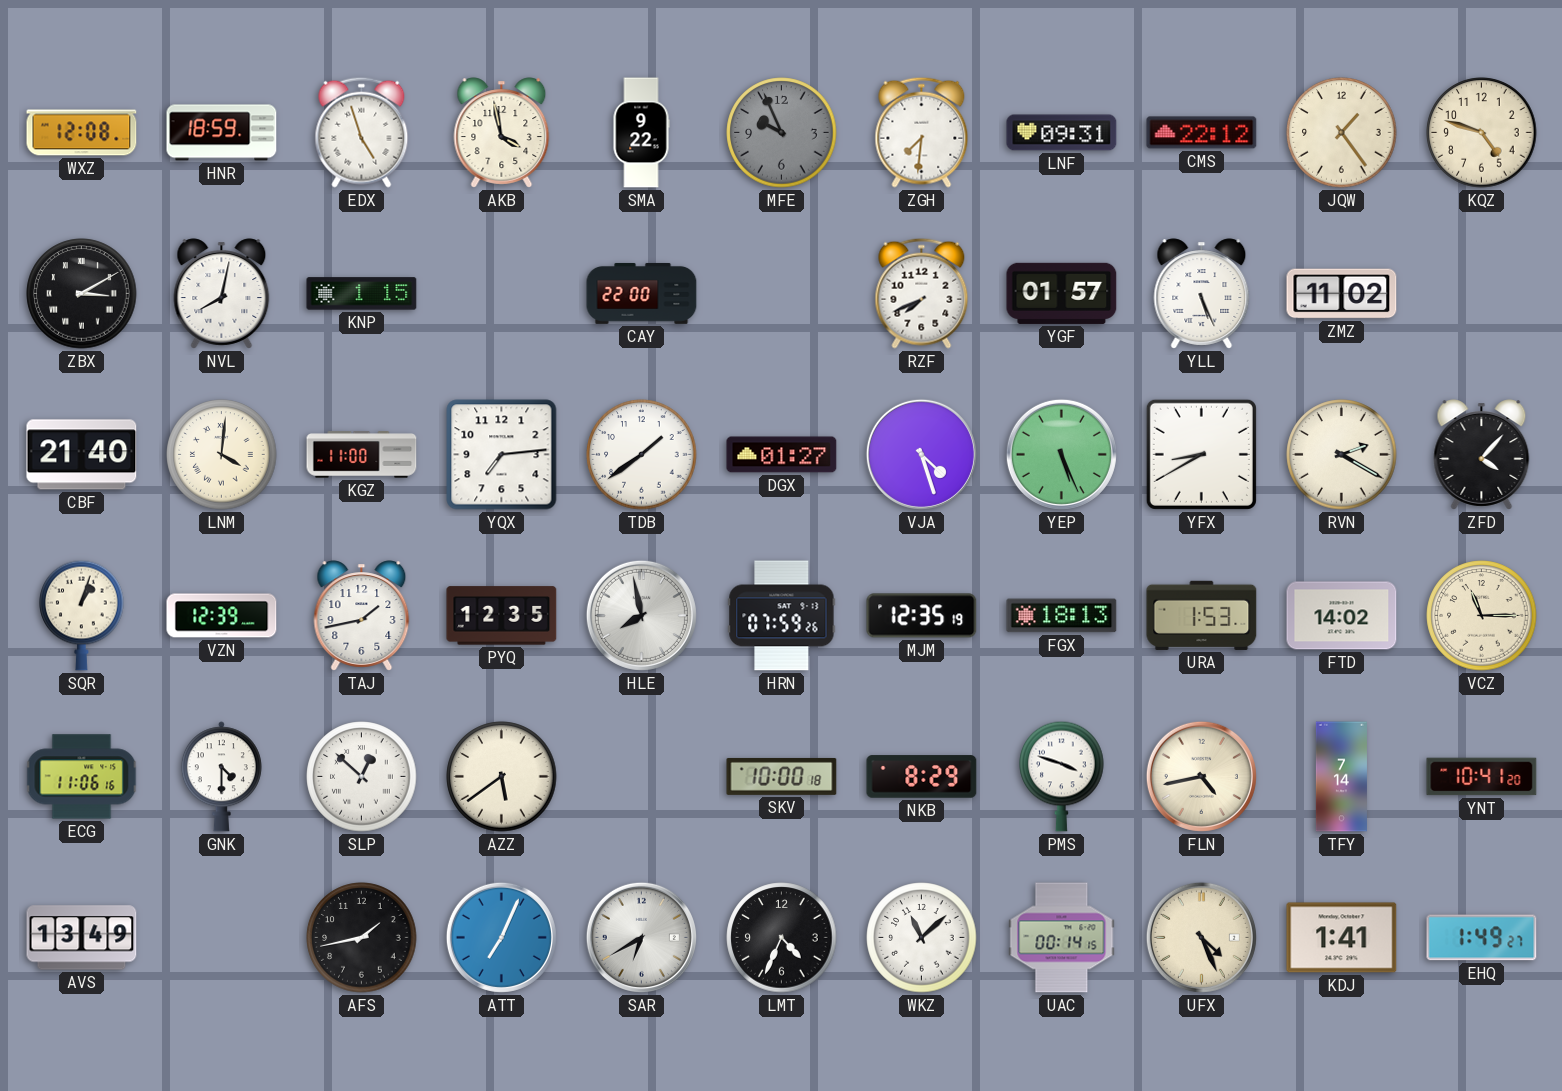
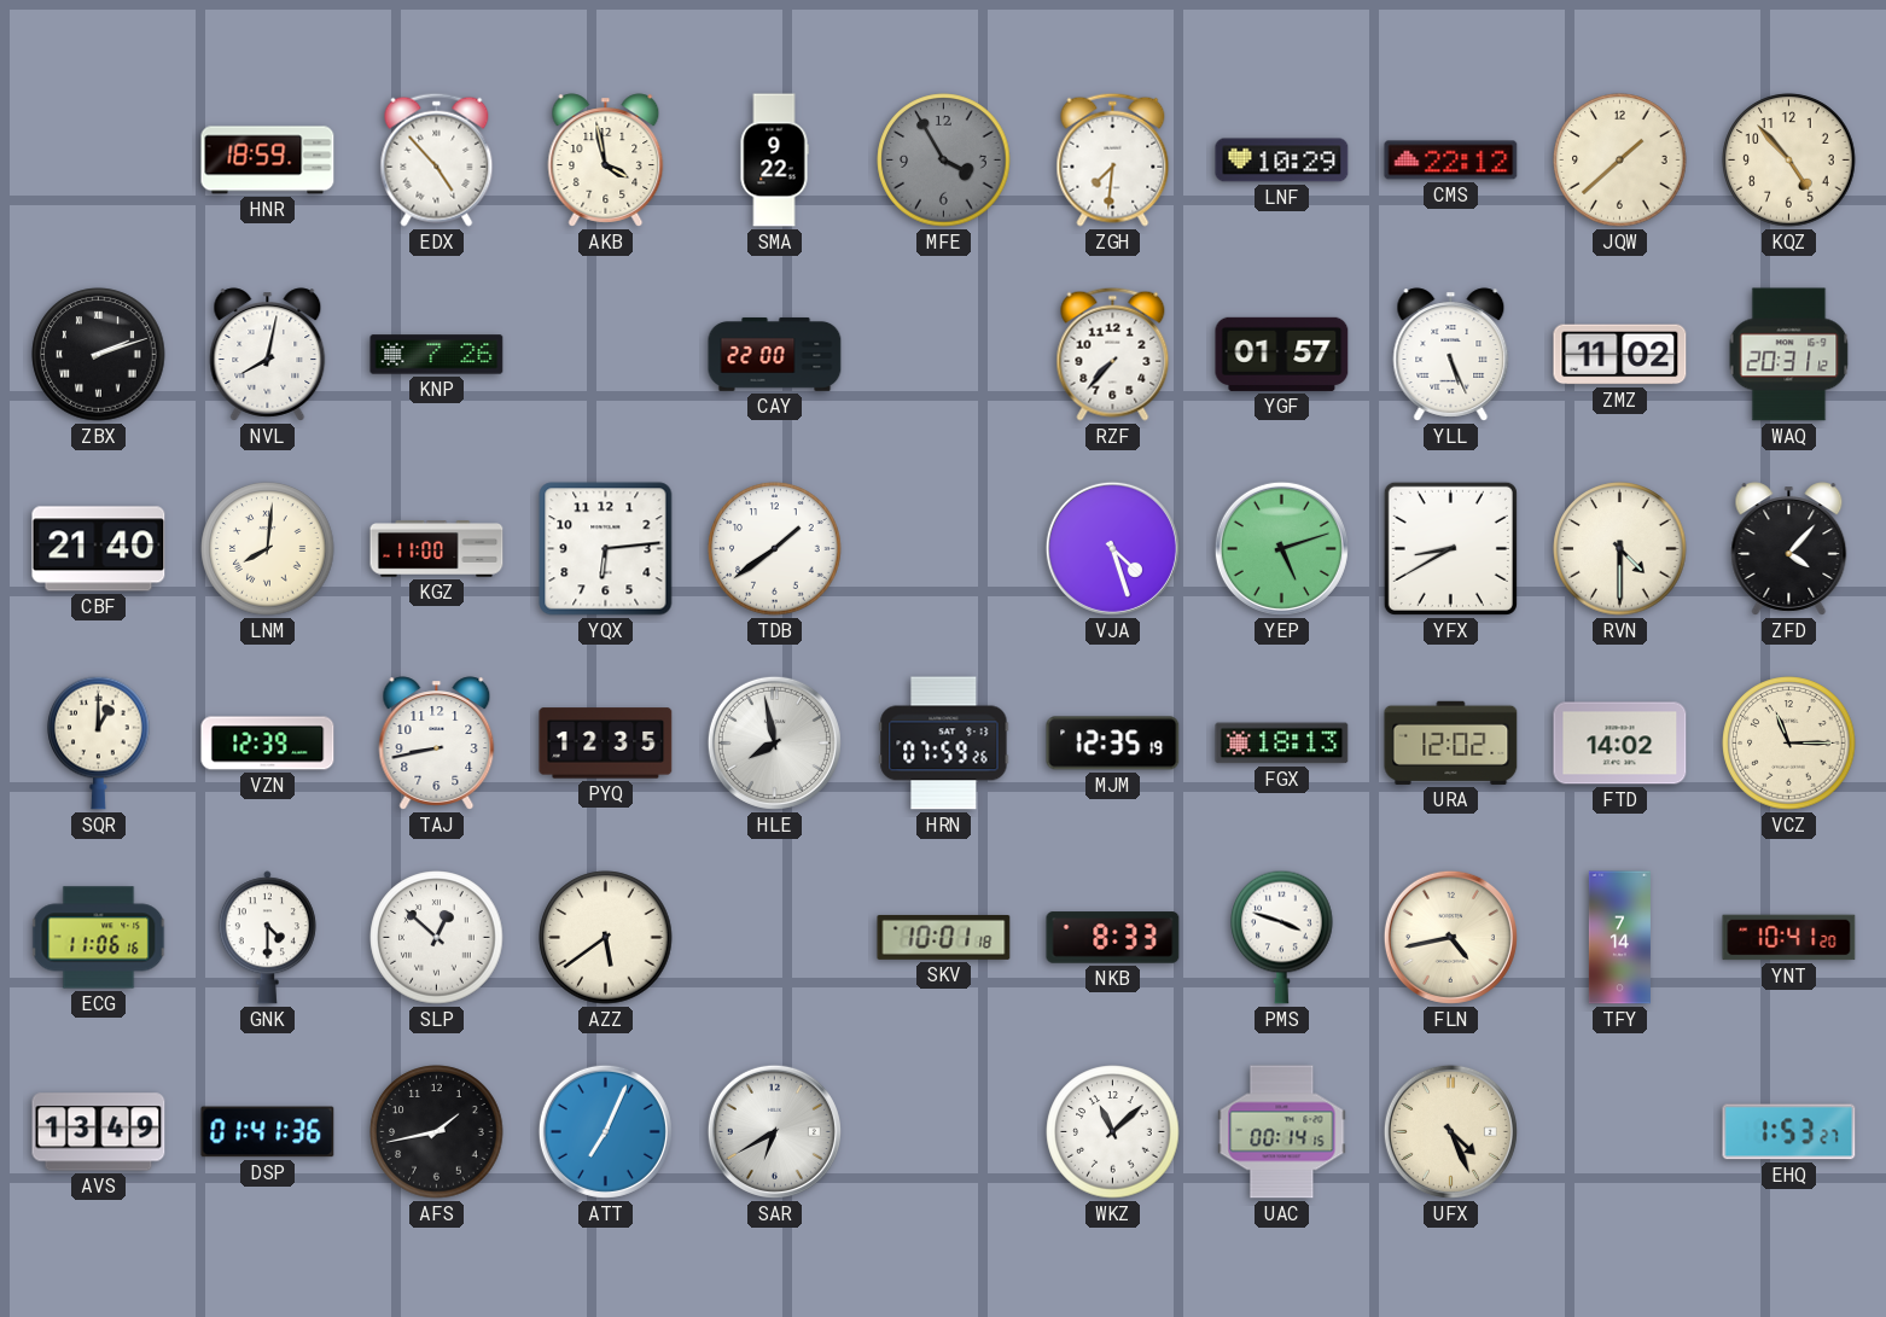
WXZ: 12:08 -> none (82, 133)
EDX: 4:57 -> 4:53 (437, 159)
MFE: 9:56 -> 3:55 (944, 161)
LNF: 09:31 -> 10:29 (1282, 161)
JQW: 1:24 -> 1:38 (1620, 161)
KQZ: 4:48 -> 4:53 (1789, 161)
ZBX: 3:10 -> 2:12 (99, 355)
KNP: 1:15 -> 7:26 (437, 355)
RZF: 7:41 -> 7:37 (1113, 354)
WAQ: none -> 20:31 (1789, 355)
LNM: 4:01 -> 8:01 (268, 549)
YQX: 7:14 -> 6:14 (606, 549)
DGX: 01:27 -> none (782, 455)
YEP: 5:26 -> 5:12 (1281, 548)
RVN: 2:20 -> 4:30 (1620, 549)
SQR: 1:03 -> 1:00 (99, 742)
TAJ: 1:43 -> 8:43 (437, 744)
URA: 1:53 -> 12:02 (1451, 742)
SKV: 10:00 -> 10:01 (944, 937)
NKB: 8:29 -> 8:33 (1113, 938)
DSP: none -> 01:41 (268, 1132)
LMT: 4:34 -> none (782, 938)
KDJ: 1:41 -> none (1342, 938)
EHQ: 1:49 -> 1:53 (1789, 1132)
